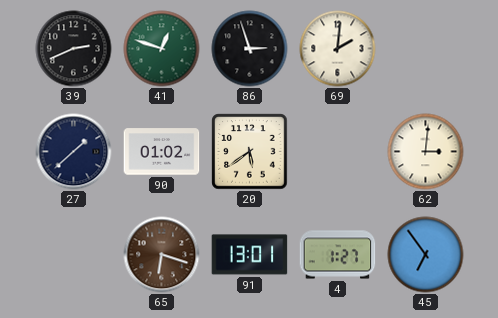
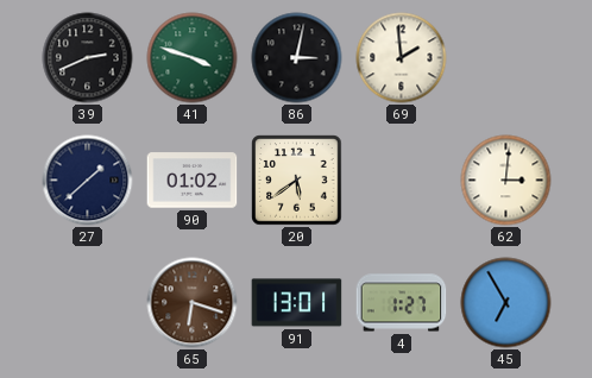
41: 12:48 -> 3:48 (193, 58)
86: 2:57 -> 3:02 (297, 58)
69: 2:01 -> 1:59 (402, 58)
45: 6:54 -> 6:55 (506, 303)
